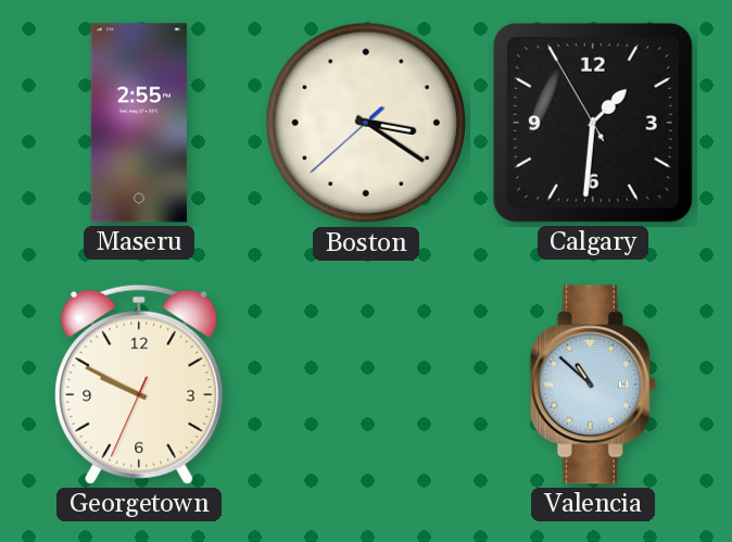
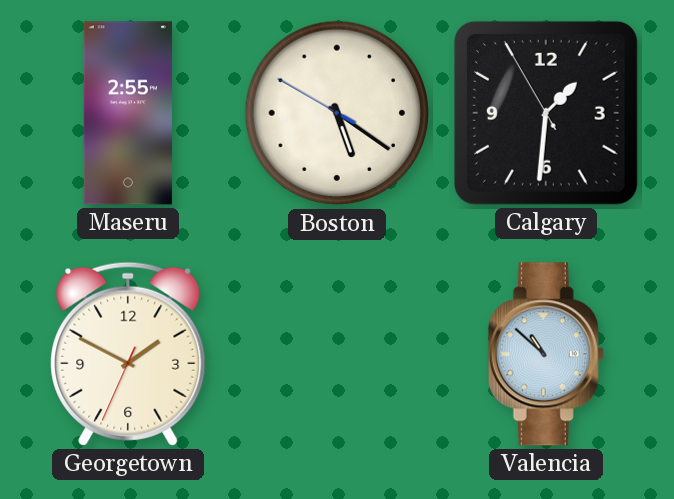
Boston: 3:20 -> 5:20 (337, 113)
Georgetown: 9:49 -> 1:49 (128, 354)
